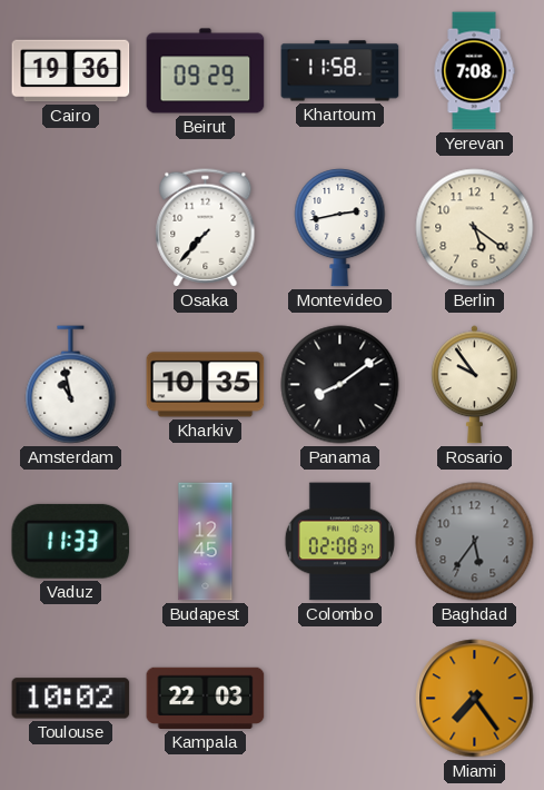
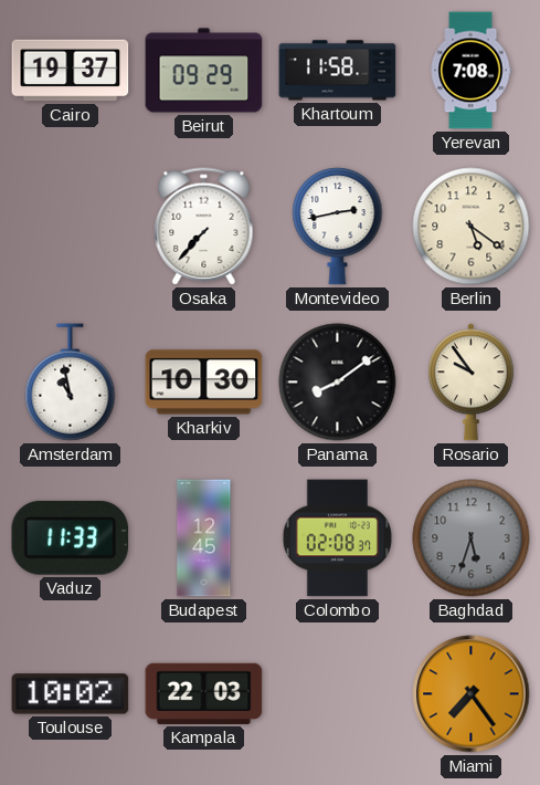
Cairo: 19:36 -> 19:37 (71, 71)
Kharkiv: 10:35 -> 10:30 (204, 383)
Baghdad: 5:36 -> 5:33 (472, 538)
